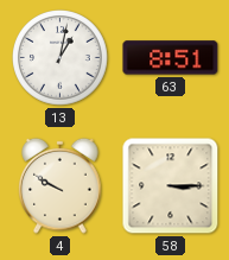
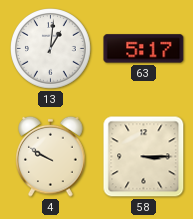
13: 1:02 -> 1:01 (51, 49)
63: 8:51 -> 5:17 (144, 49)
